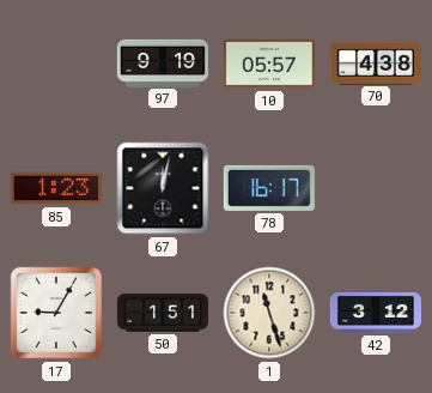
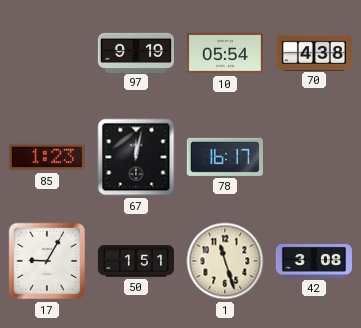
10: 05:57 -> 05:54 (225, 53)
42: 3:12 -> 3:08 (314, 261)
